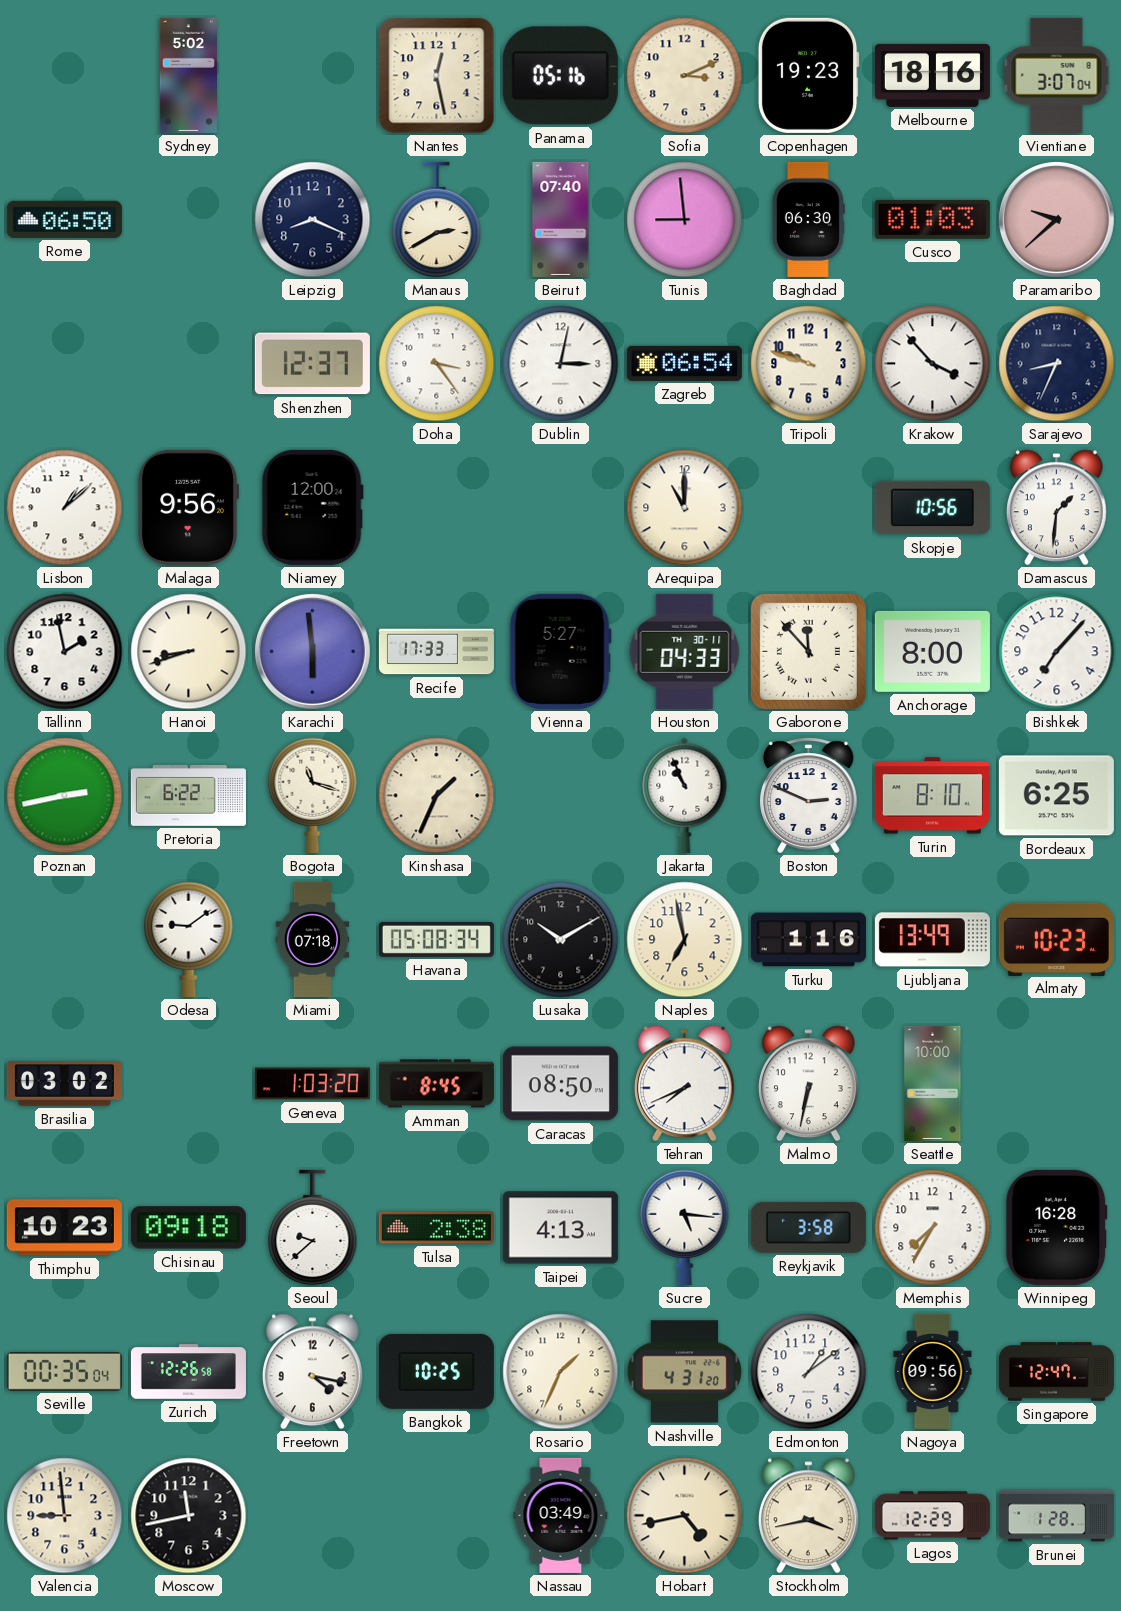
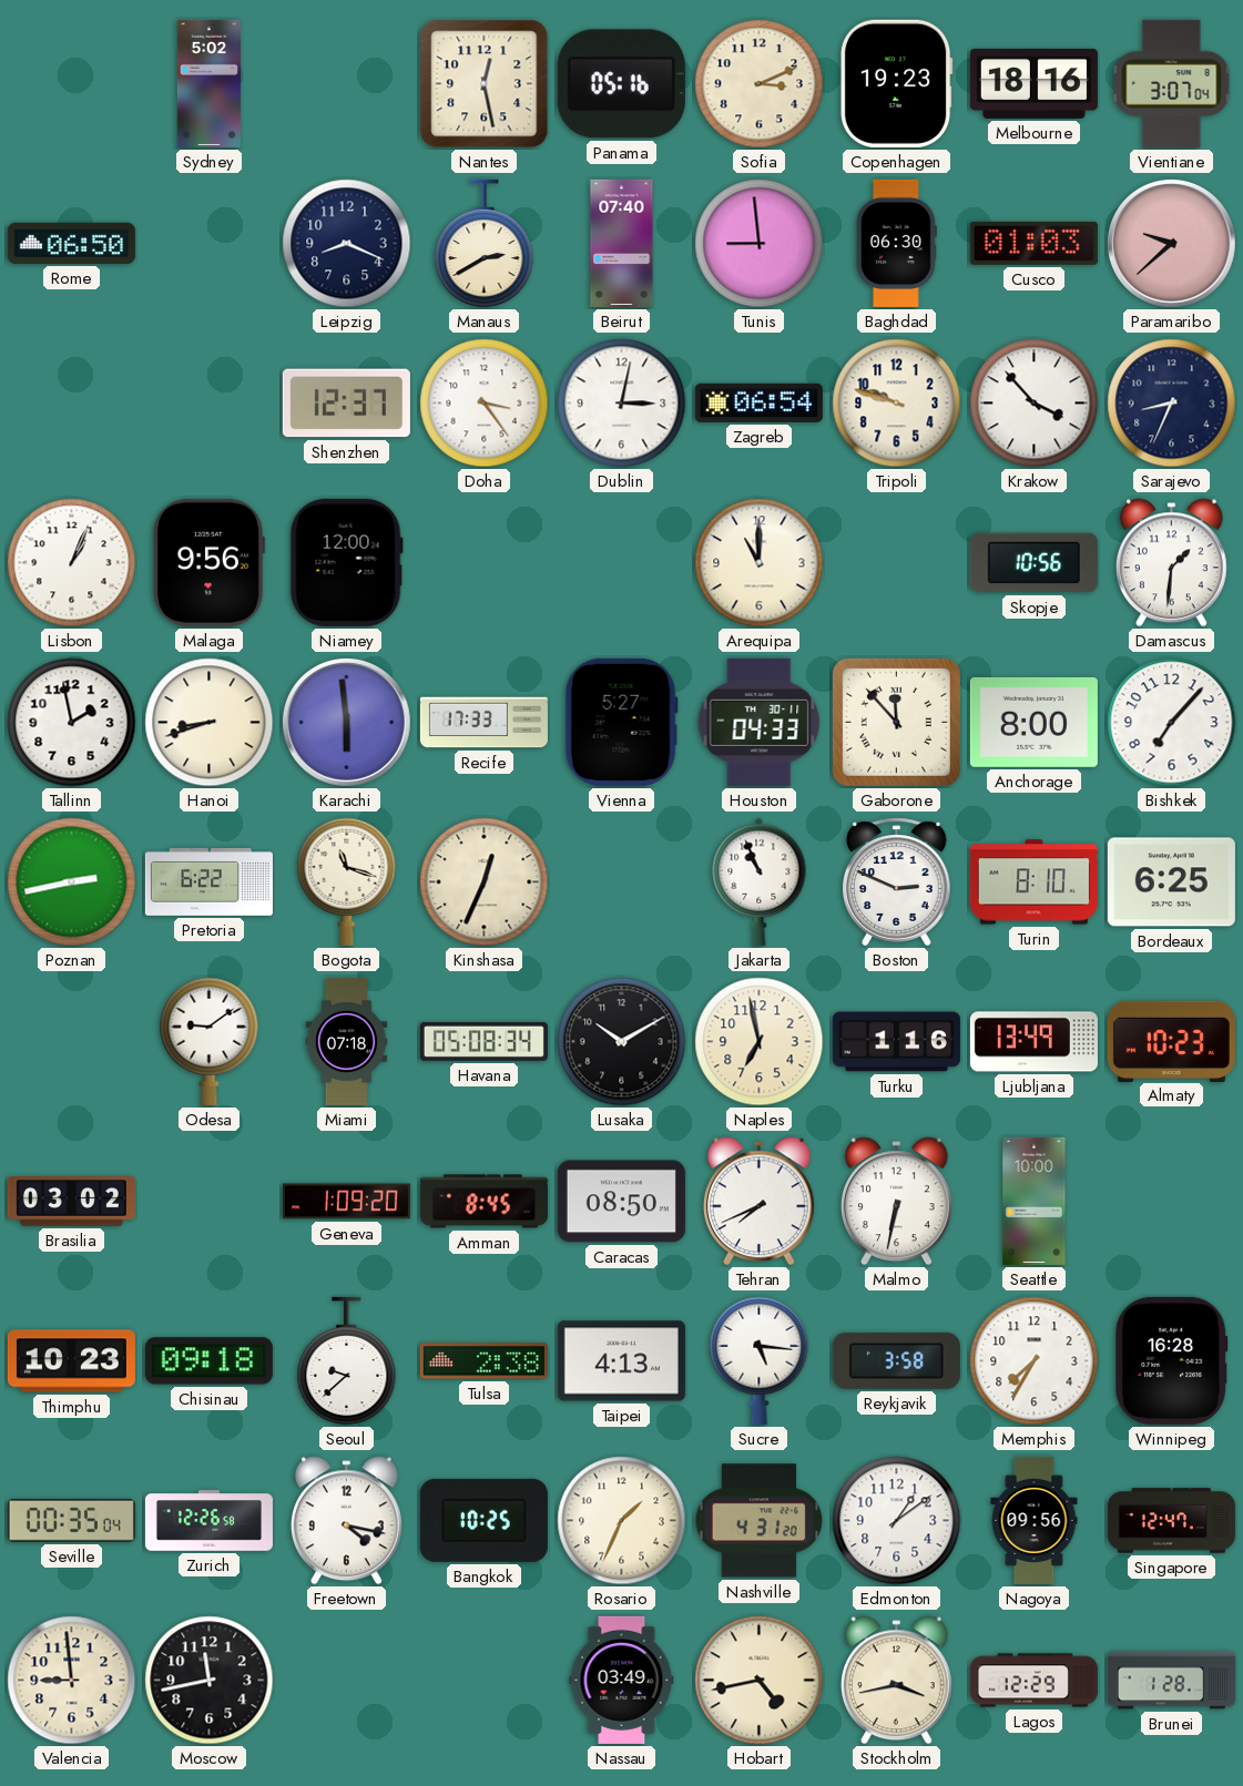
Lisbon: 1:08 -> 1:04 (72, 563)
Kinshasa: 1:34 -> 12:34 (485, 882)
Geneva: 1:03 -> 1:09 (346, 1202)
